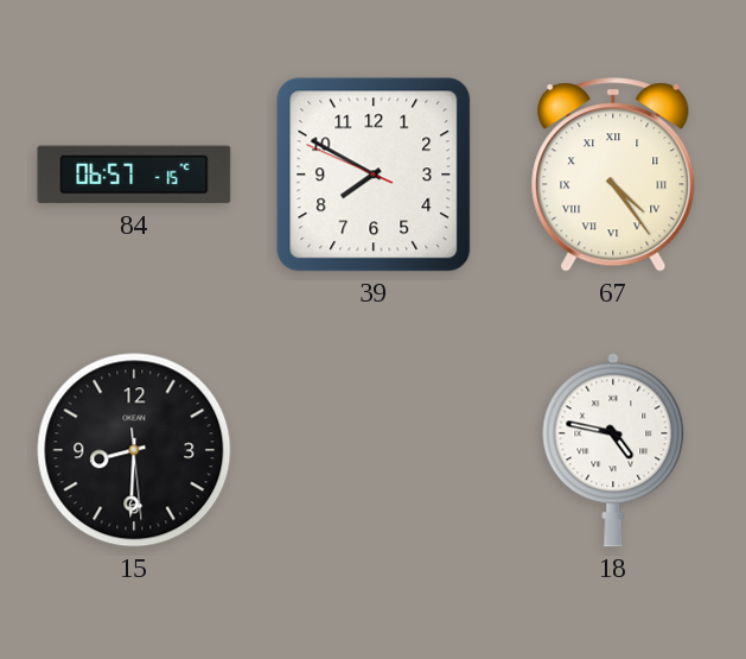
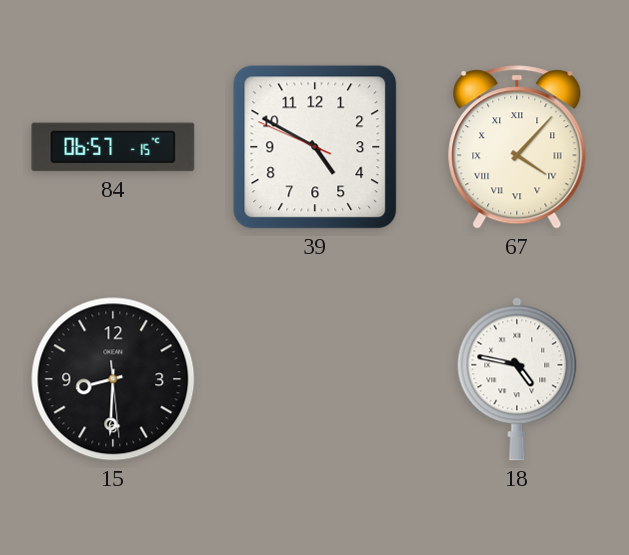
39: 7:49 -> 4:49 (315, 147)
67: 4:24 -> 4:07 (517, 147)
